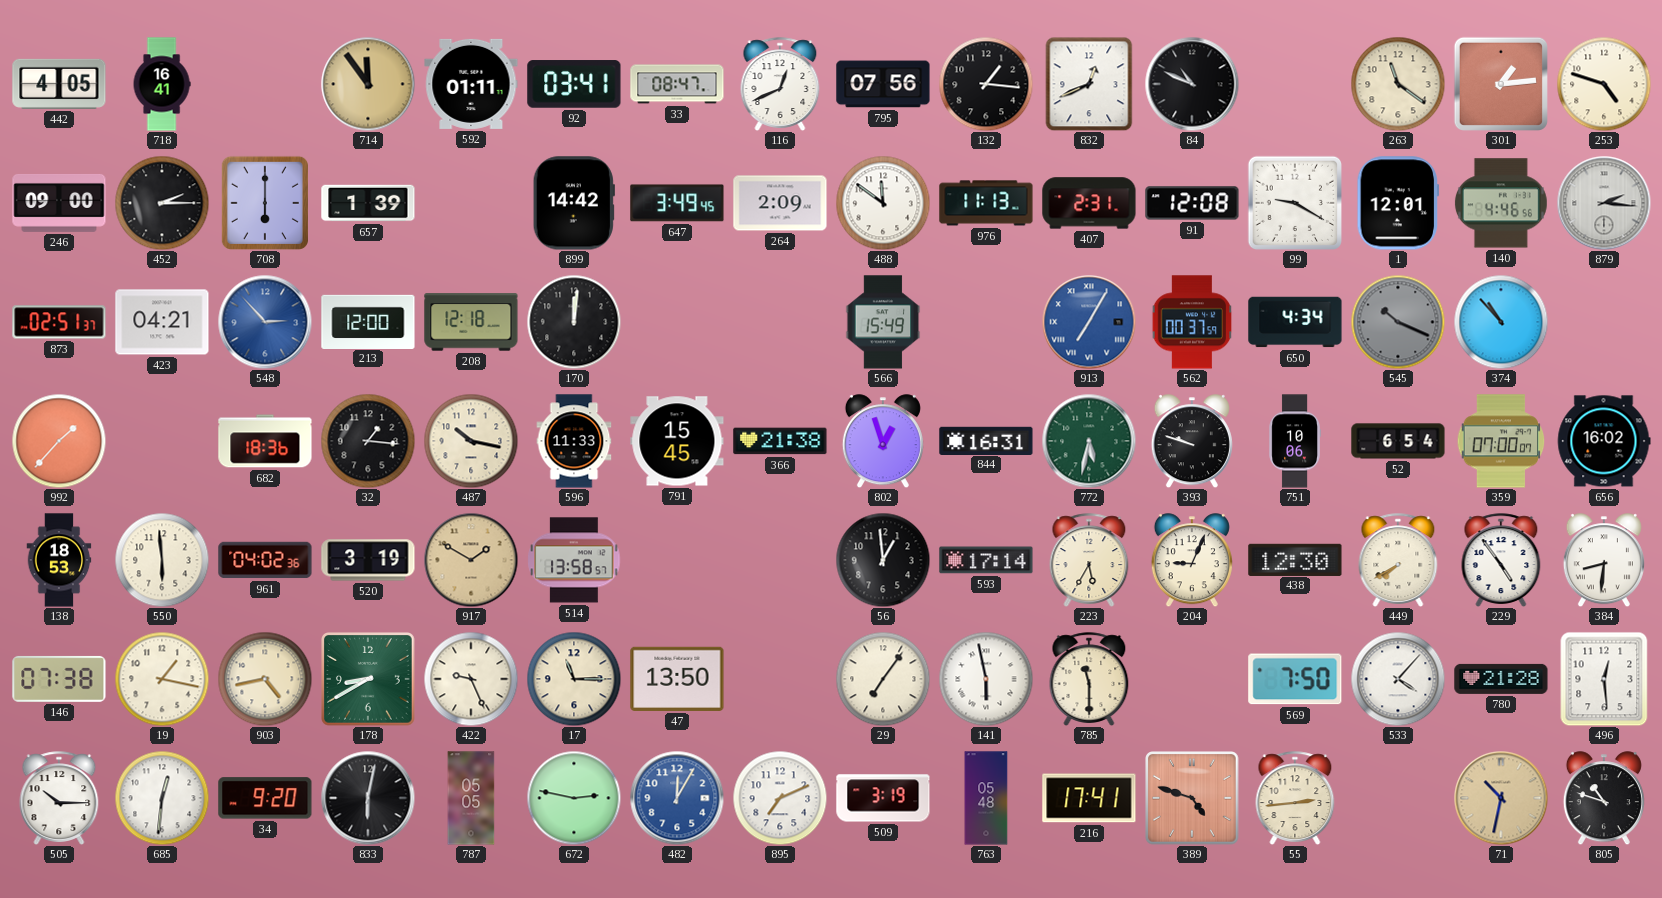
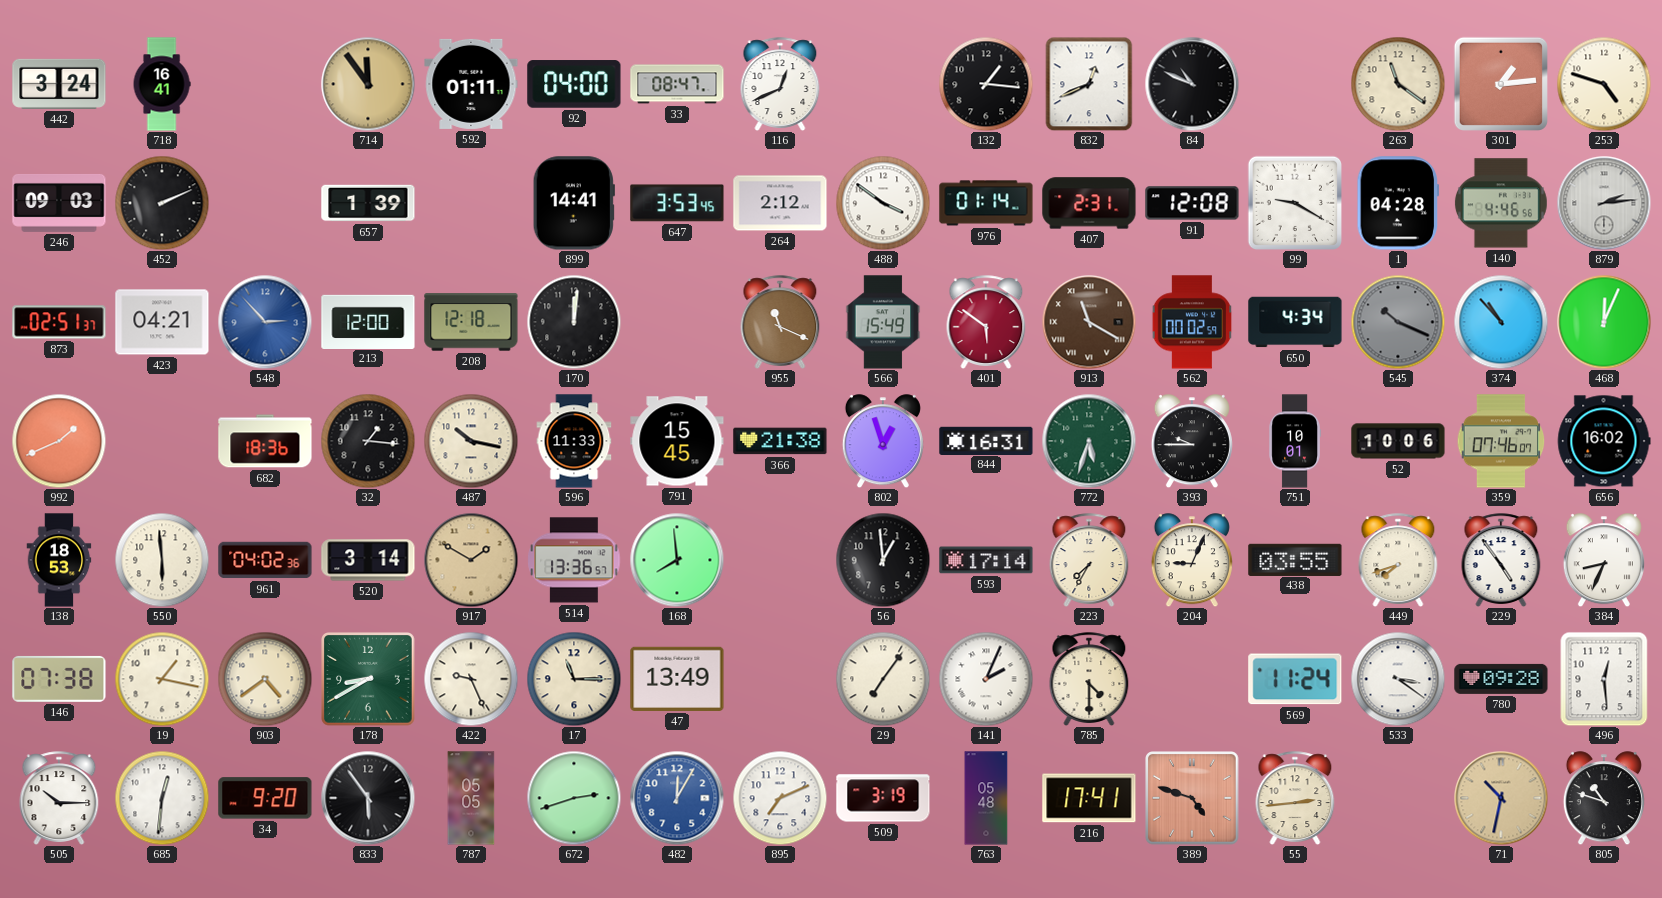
442: 4:05 -> 3:24 (59, 84)
92: 03:41 -> 04:00 (574, 84)
795: 07:56 -> none (883, 84)
246: 09:00 -> 09:03 (59, 203)
452: 2:15 -> 2:11 (162, 203)
708: 6:00 -> none (265, 203)
899: 14:42 -> 14:41 (574, 203)
647: 3:49 -> 3:53 (677, 203)
264: 2:09 -> 2:12 (780, 203)
488: 11:51 -> 3:51 (883, 203)
976: 11:13 -> 01:14 (986, 203)
1: 12:01 -> 04:28 (1398, 203)
879: 2:16 -> 2:14 (1604, 203)
955: none -> 11:19 (780, 322)
401: none -> 5:51 (986, 322)
913: 7:05 -> 11:20 (1089, 322)
913 dial: blue -> brown (1089, 322)
562: 00:37 -> 00:02 (1192, 322)
468: none -> 12:04 (1604, 322)
992: 1:37 -> 1:41 (59, 441)
772: 5:32 -> 5:33 (1089, 441)
393: 9:48 -> 9:45 (1192, 441)
751: 10:06 -> 10:01 (1295, 441)
52: 6:54 -> 10:06 (1398, 441)
359: 07:00 -> 07:46 (1501, 441)
520: 3:19 -> 3:14 (368, 560)
514: 13:58 -> 13:36 (574, 560)
168: none -> 7:59 (677, 560)
223: 5:35 -> 7:35 (1089, 560)
438: 12:30 -> 03:55 (1295, 559)
449: 7:40 -> 7:42 (1398, 560)
384: 8:31 -> 8:34 (1604, 560)
903: 4:43 -> 4:39 (265, 679)
47: 13:50 -> 13:49 (677, 679)
141: 5:58 -> 2:04 (986, 679)
785: 11:30 -> 4:30 (1089, 679)
569: 7:50 -> 11:24 (1295, 679)
533: 4:07 -> 3:21 (1398, 679)
780: 21:28 -> 09:28 (1501, 679)
833: 6:02 -> 5:54 (368, 798)
672: 2:47 -> 2:42 (574, 798)
